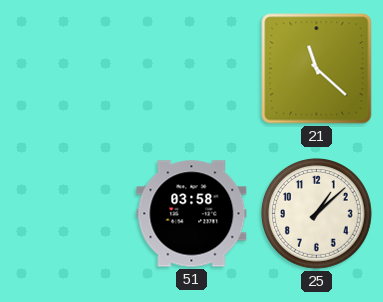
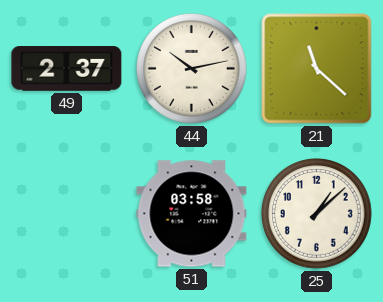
49: none -> 2:37 (67, 69)
44: none -> 10:13 (192, 69)
